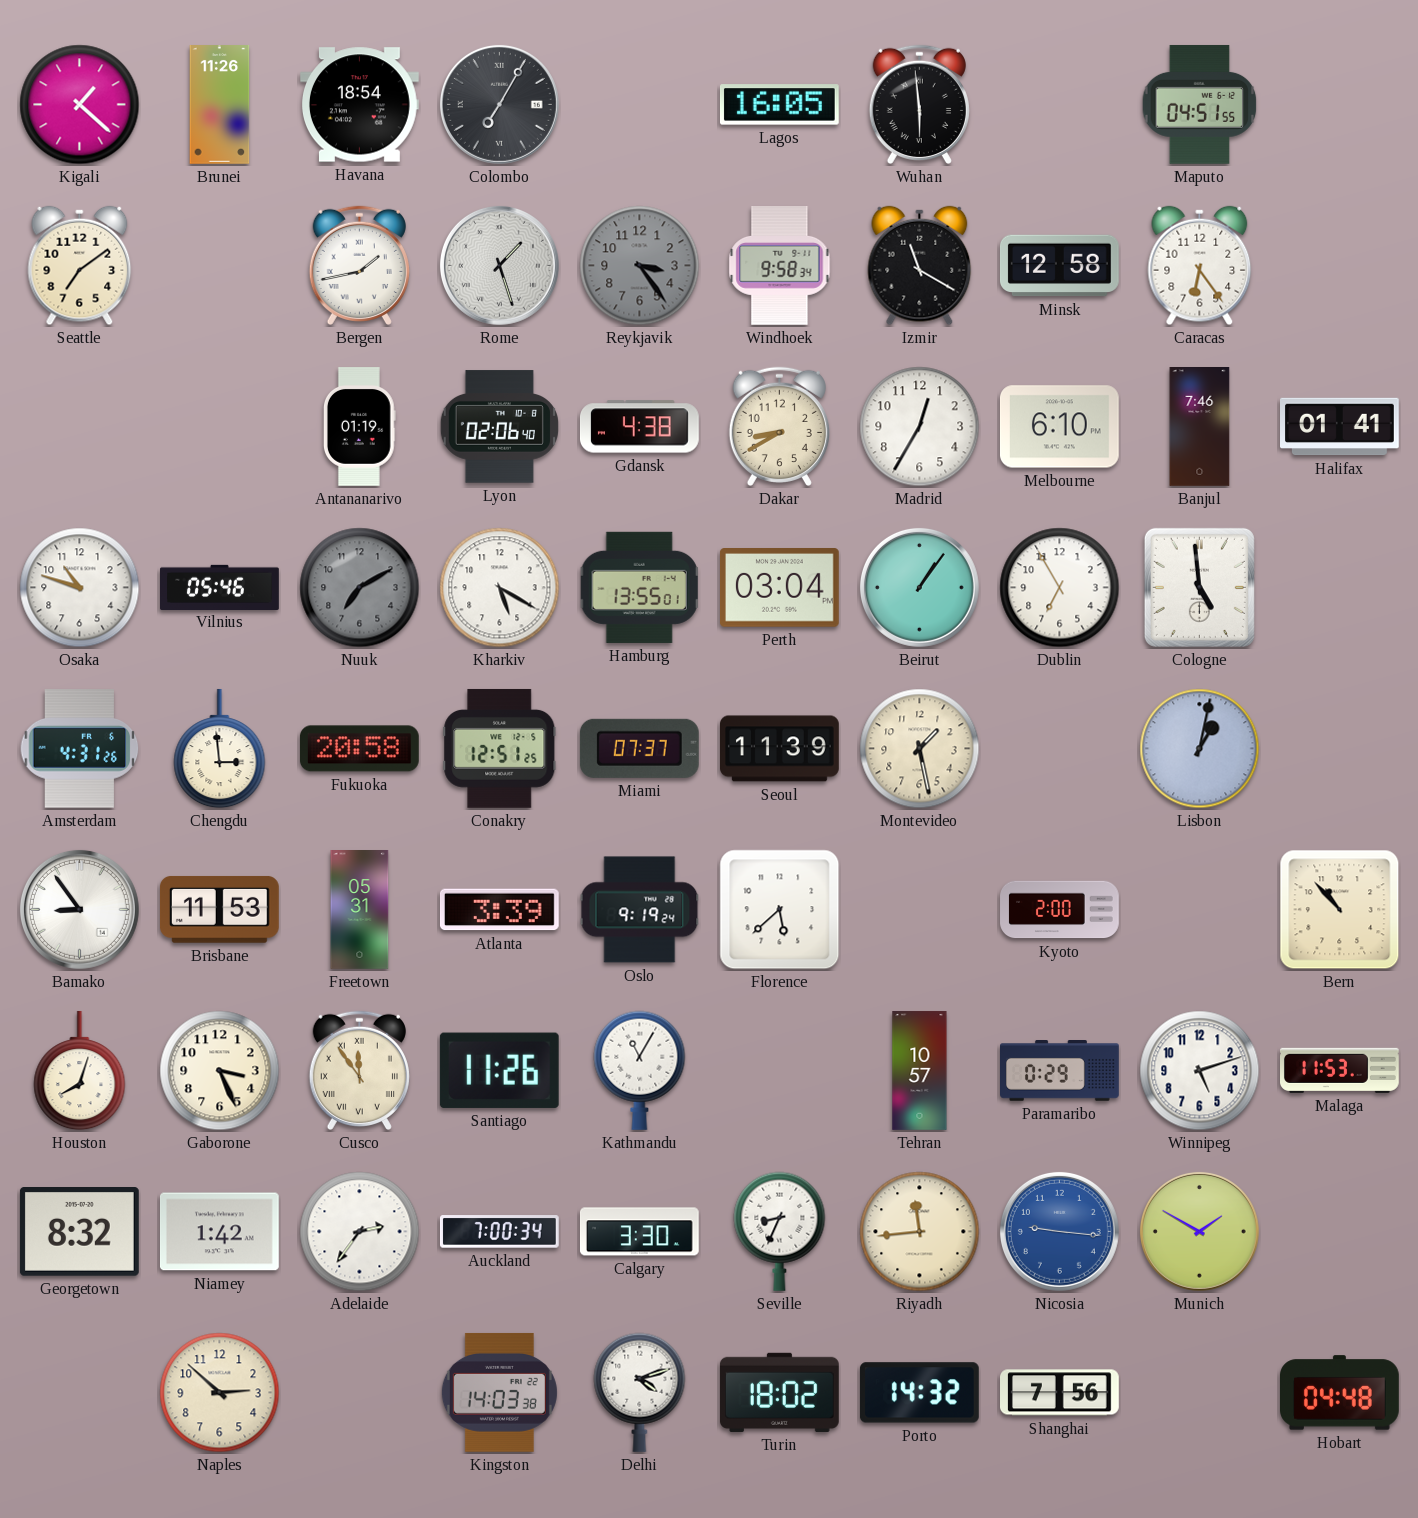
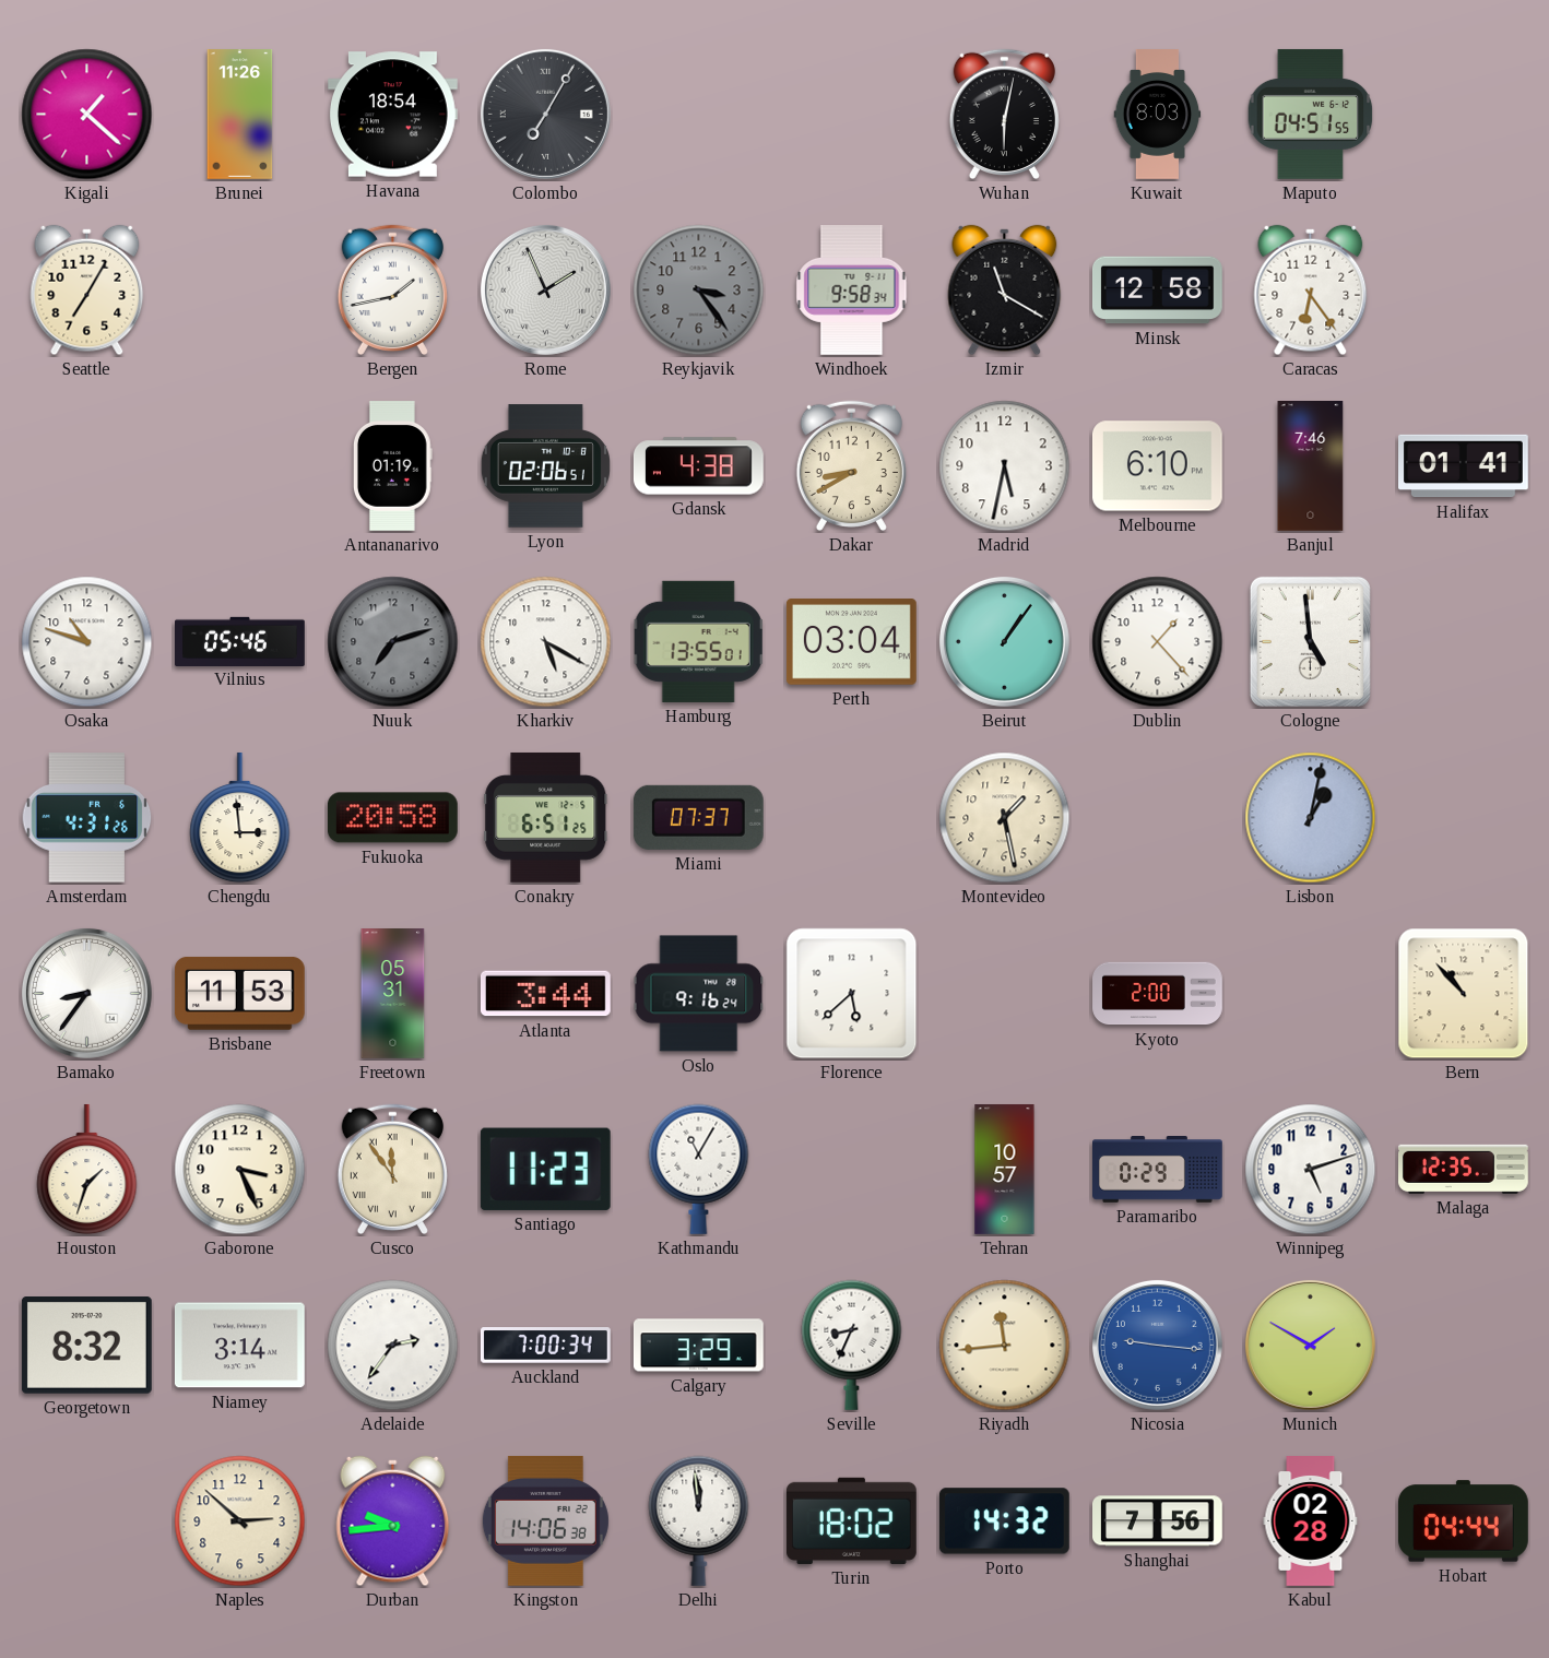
Lagos: 16:05 -> none (779, 105)
Wuhan: 5:59 -> 6:02 (1004, 115)
Kuwait: none -> 8:03 (1158, 115)
Seattle: 7:09 -> 7:05 (87, 291)
Rome: 1:27 -> 1:56 (545, 289)
Lyon: 02:06:40 -> 02:06:51 (545, 466)
Madrid: 12:35 -> 5:32 (1005, 466)
Nuuk: 7:10 -> 7:12 (393, 642)
Dublin: 6:55 -> 1:23 (1158, 642)
Conakry: 12:51 -> 6:51 (546, 817)
Seoul: 11:39 -> none (780, 749)
Bamako: 8:54 -> 8:36 (86, 993)
Atlanta: 3:39 -> 3:44 (545, 994)
Oslo: 9:19 -> 9:16 (699, 994)
Houston: 8:03 -> 1:33 (87, 1170)
Santiago: 11:26 -> 11:23 (545, 1169)
Malaga: 11:53 -> 12:35 (1464, 1169)
Niamey: 1:42 -> 3:14 (239, 1346)
Calgary: 3:30 -> 3:29 (698, 1346)
Durban: none -> 9:44 (393, 1521)
Kingston: 14:03 -> 14:06 (545, 1520)
Delhi: 4:12 -> 11:59 (699, 1520)
Kabul: none -> 02:28 (1311, 1521)
Hobart: 04:48 -> 04:44 (1464, 1521)
